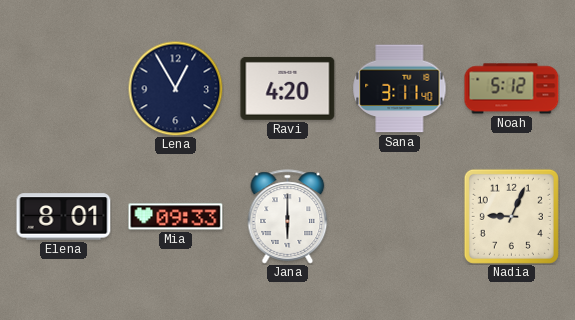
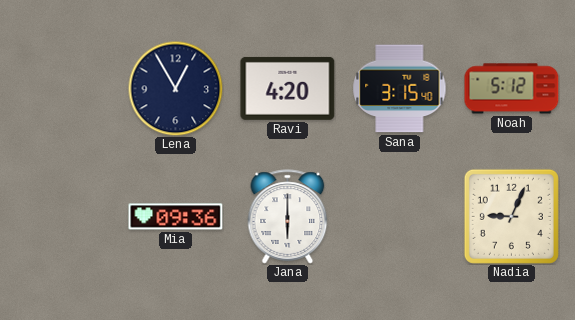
Sana: 3:11 -> 3:15 (400, 89)
Elena: 8:01 -> none (64, 217)
Mia: 09:33 -> 09:36 (176, 217)
